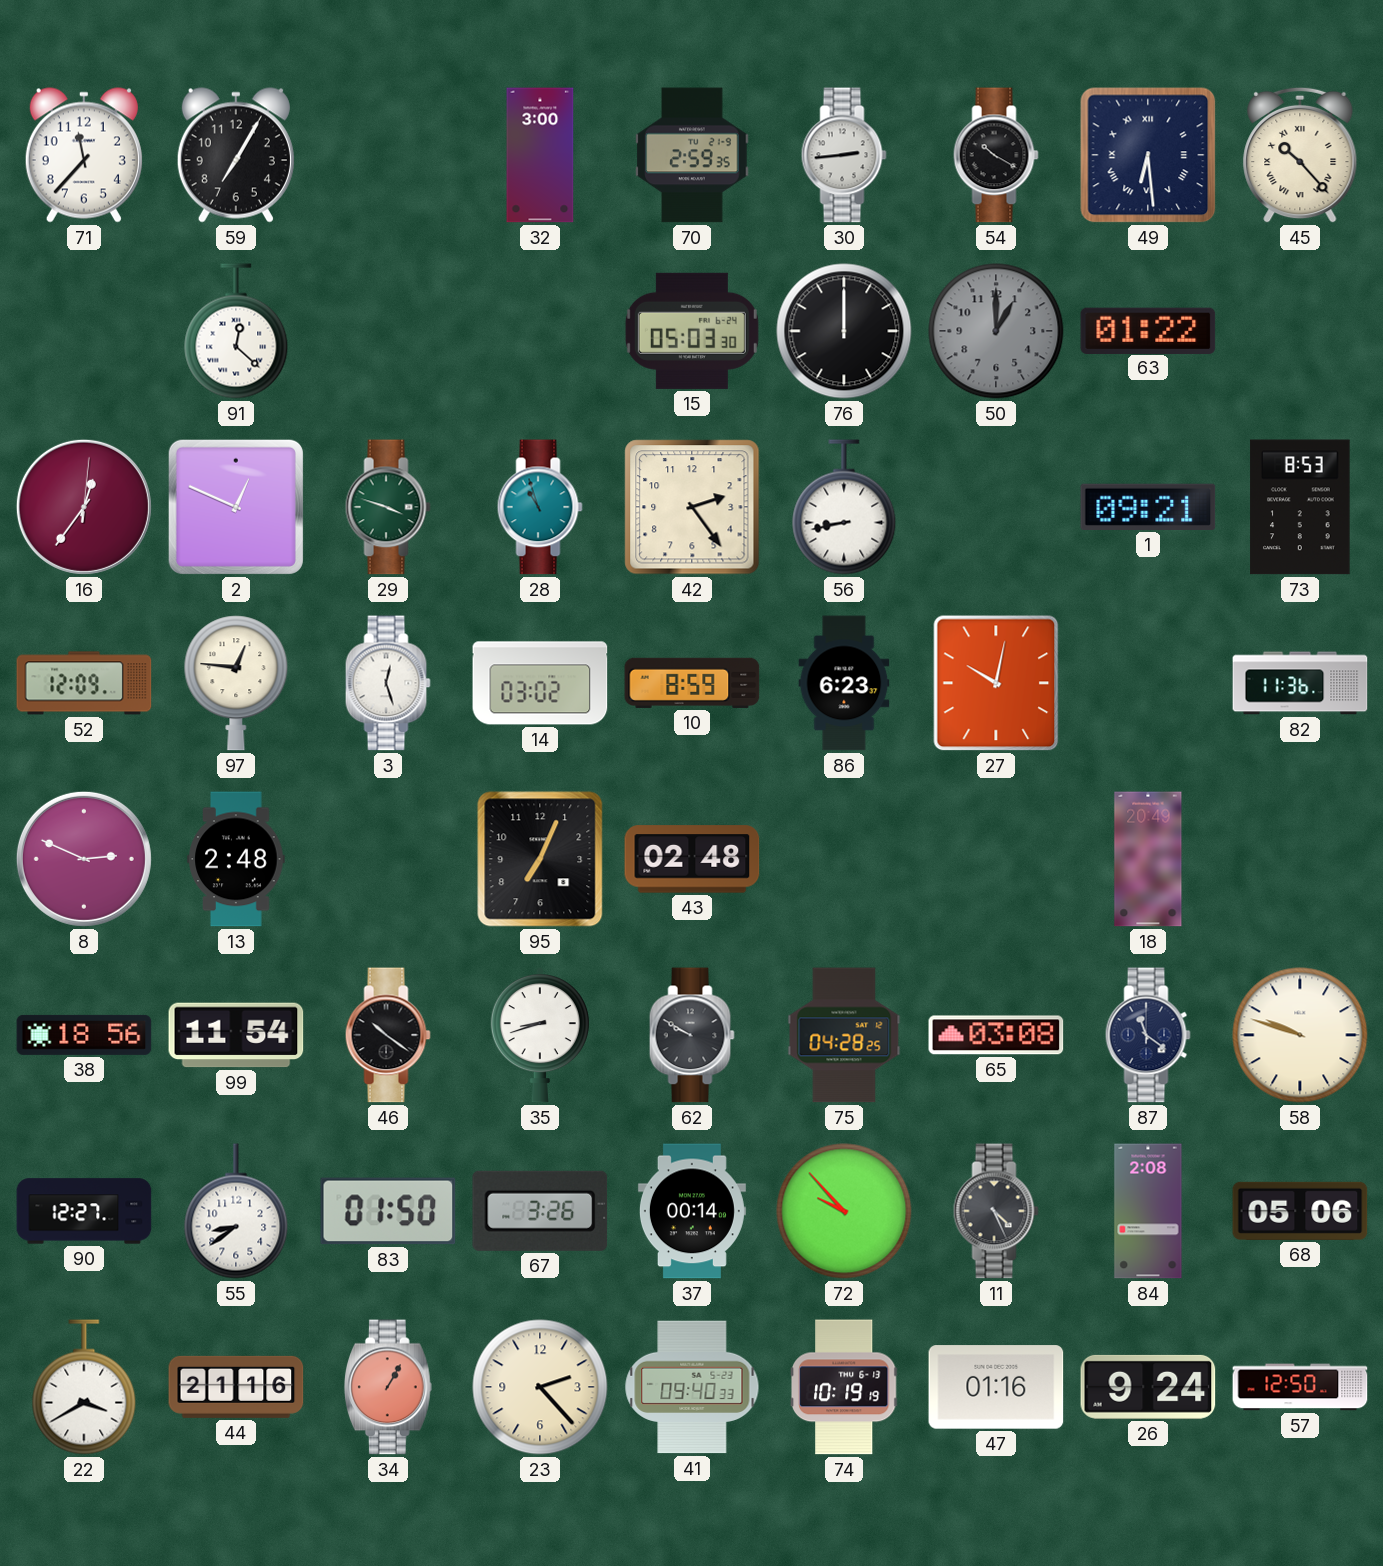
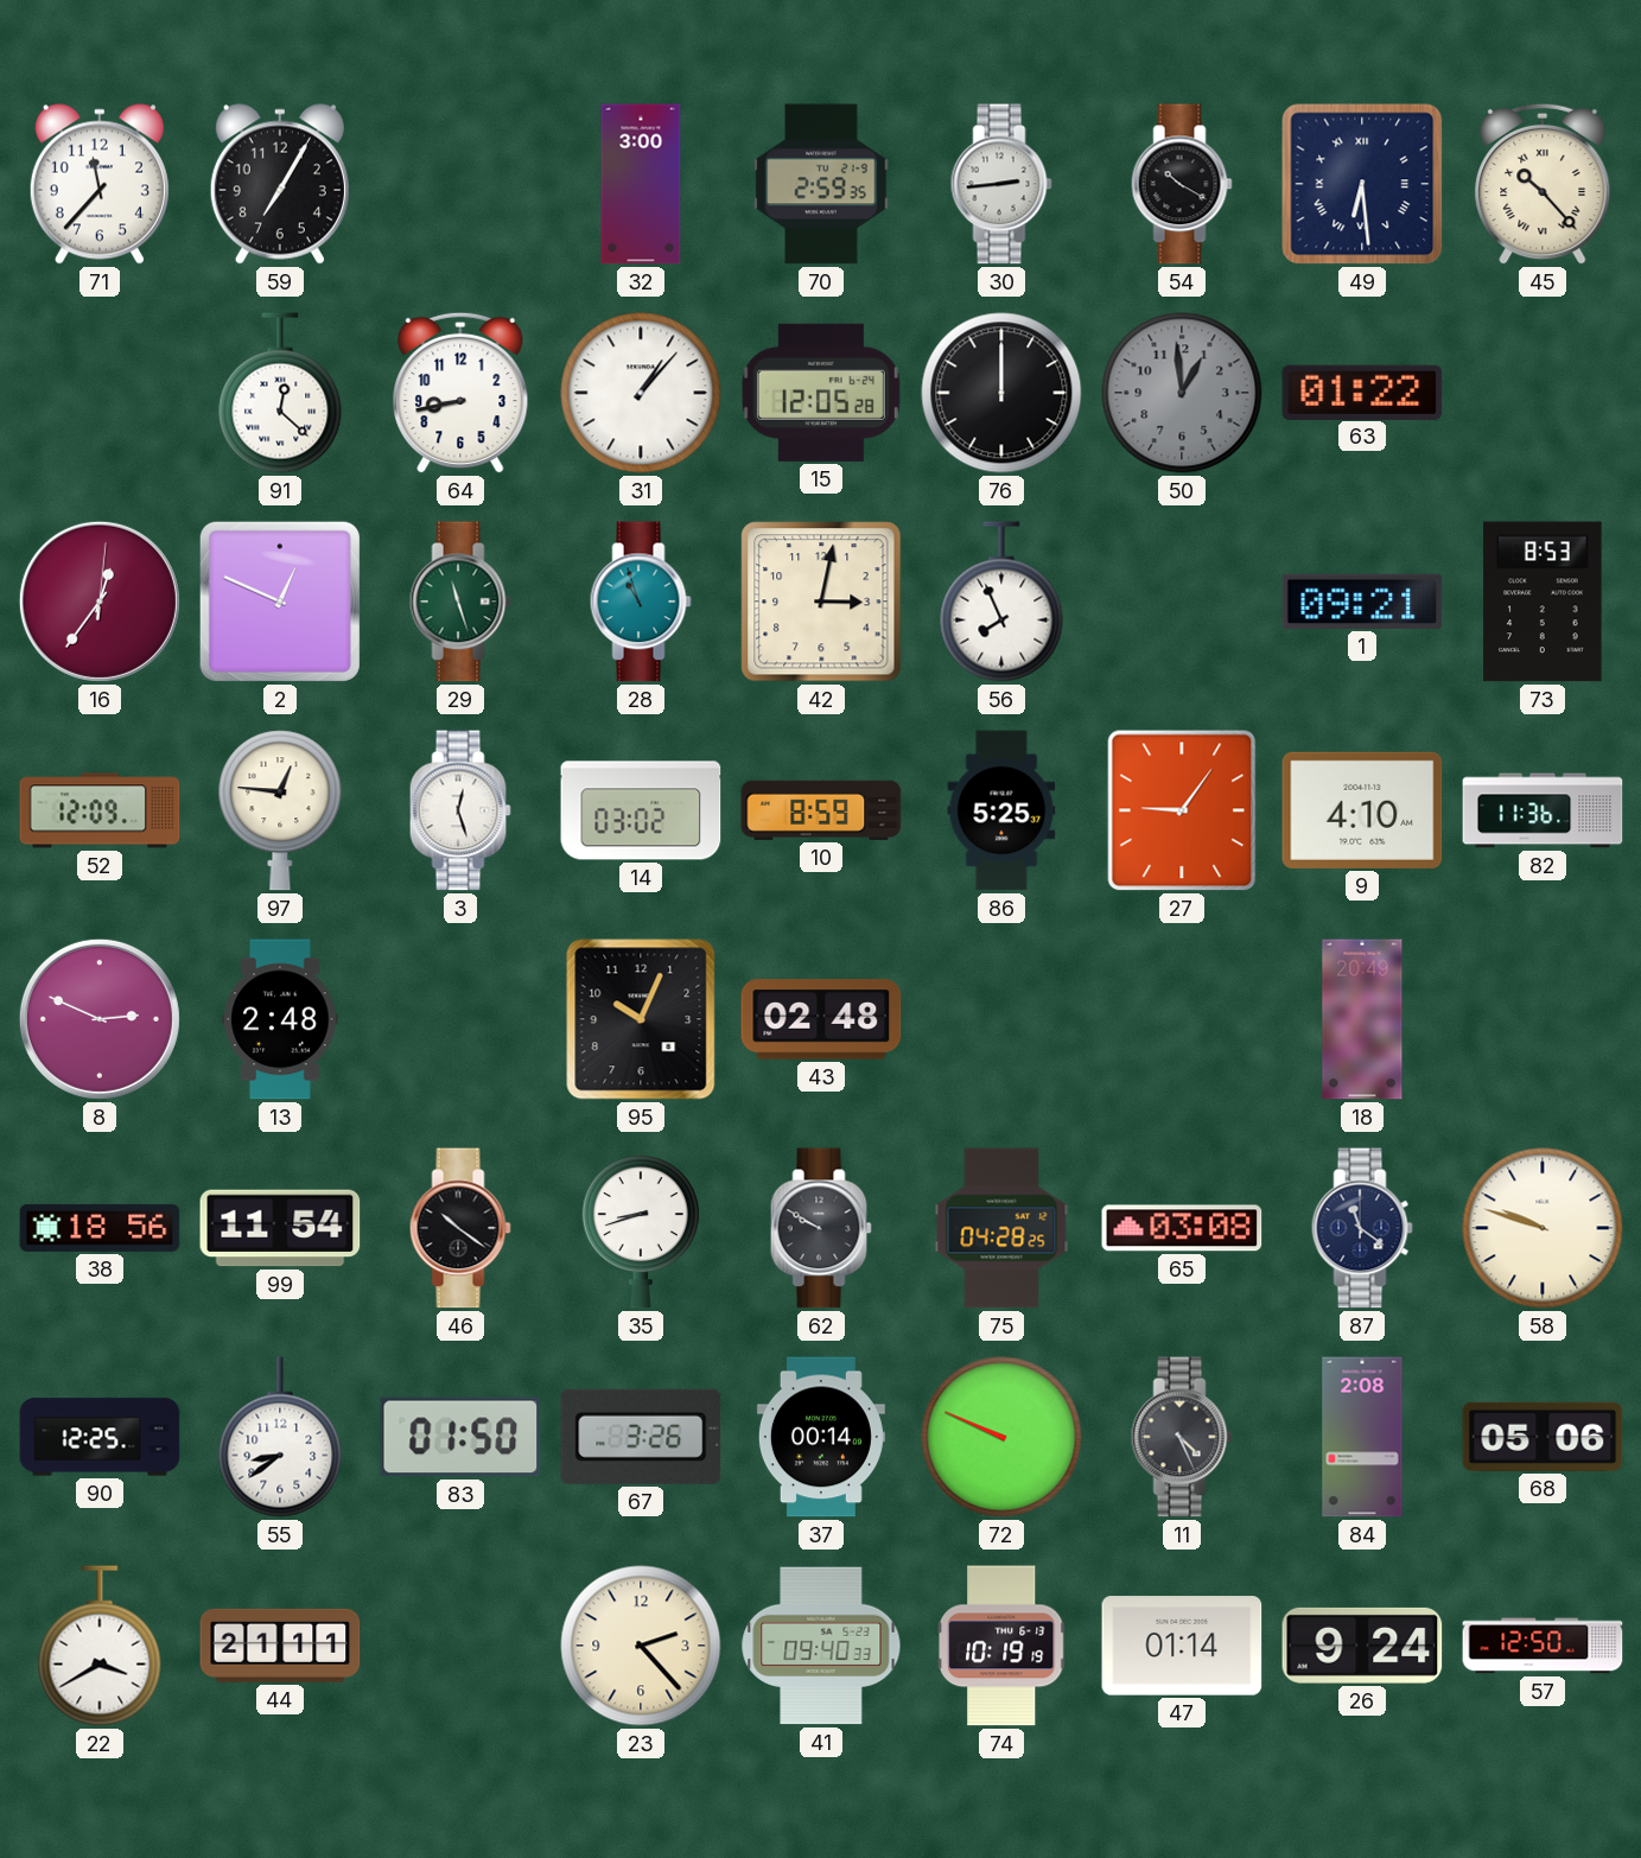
64: none -> 8:43 (460, 393)
31: none -> 1:07 (641, 393)
15: 05:03 -> 12:05 (821, 393)
50: 1:00 -> 12:59 (1182, 393)
29: 3:48 -> 11:27 (460, 602)
42: 2:24 -> 3:02 (821, 602)
56: 8:43 -> 7:56 (1001, 602)
86: 6:23 -> 5:25 (1001, 810)
27: 10:02 -> 9:06 (1182, 810)
9: none -> 4:10 (1362, 810)
95: 7:04 -> 10:04 (641, 1019)
90: 12:27 -> 12:25 (100, 1437)
72: 9:53 -> 9:49 (1001, 1437)
44: 21:16 -> 21:11 (280, 1646)
34: 1:05 -> none (388, 1387)
47: 01:16 -> 01:14 (1182, 1646)
